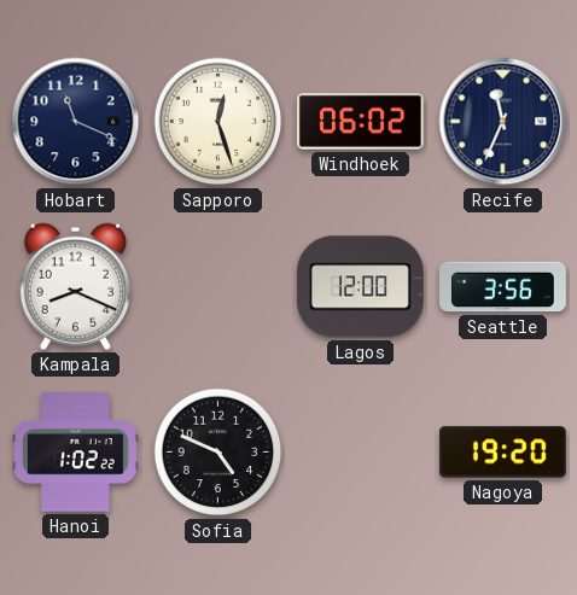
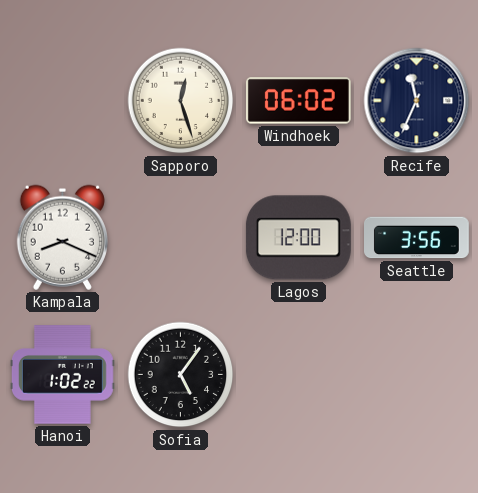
Hobart: 11:19 -> none (76, 122)
Sofia: 4:49 -> 5:06 (181, 375)
Nagoya: 19:20 -> none (502, 453)
